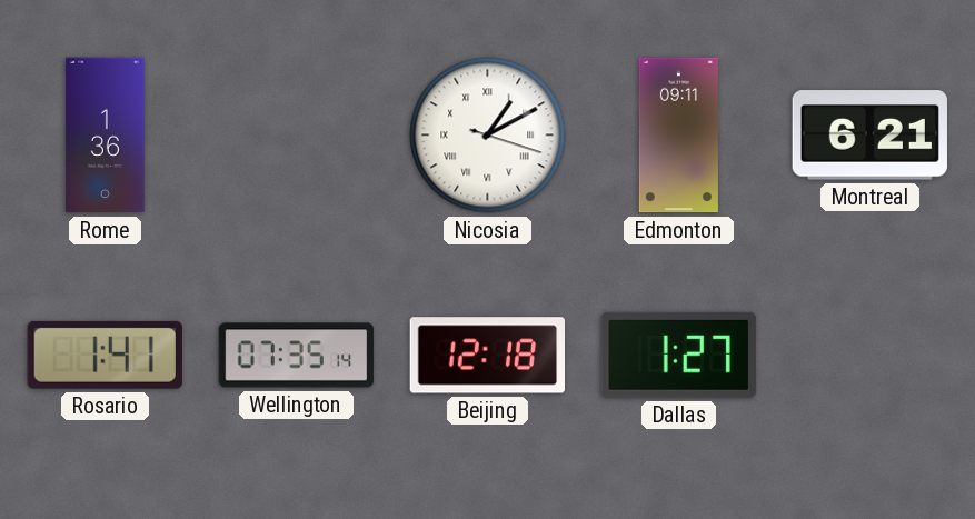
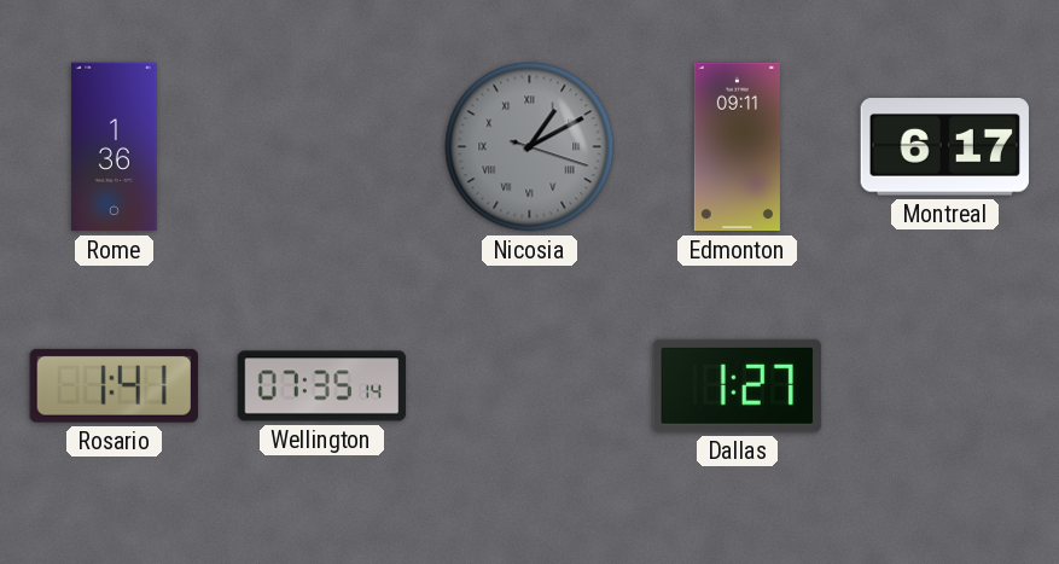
Nicosia dial: white -> grey (530, 147)
Montreal: 6:21 -> 6:17 (944, 147)
Beijing: 12:18 -> none (487, 356)
